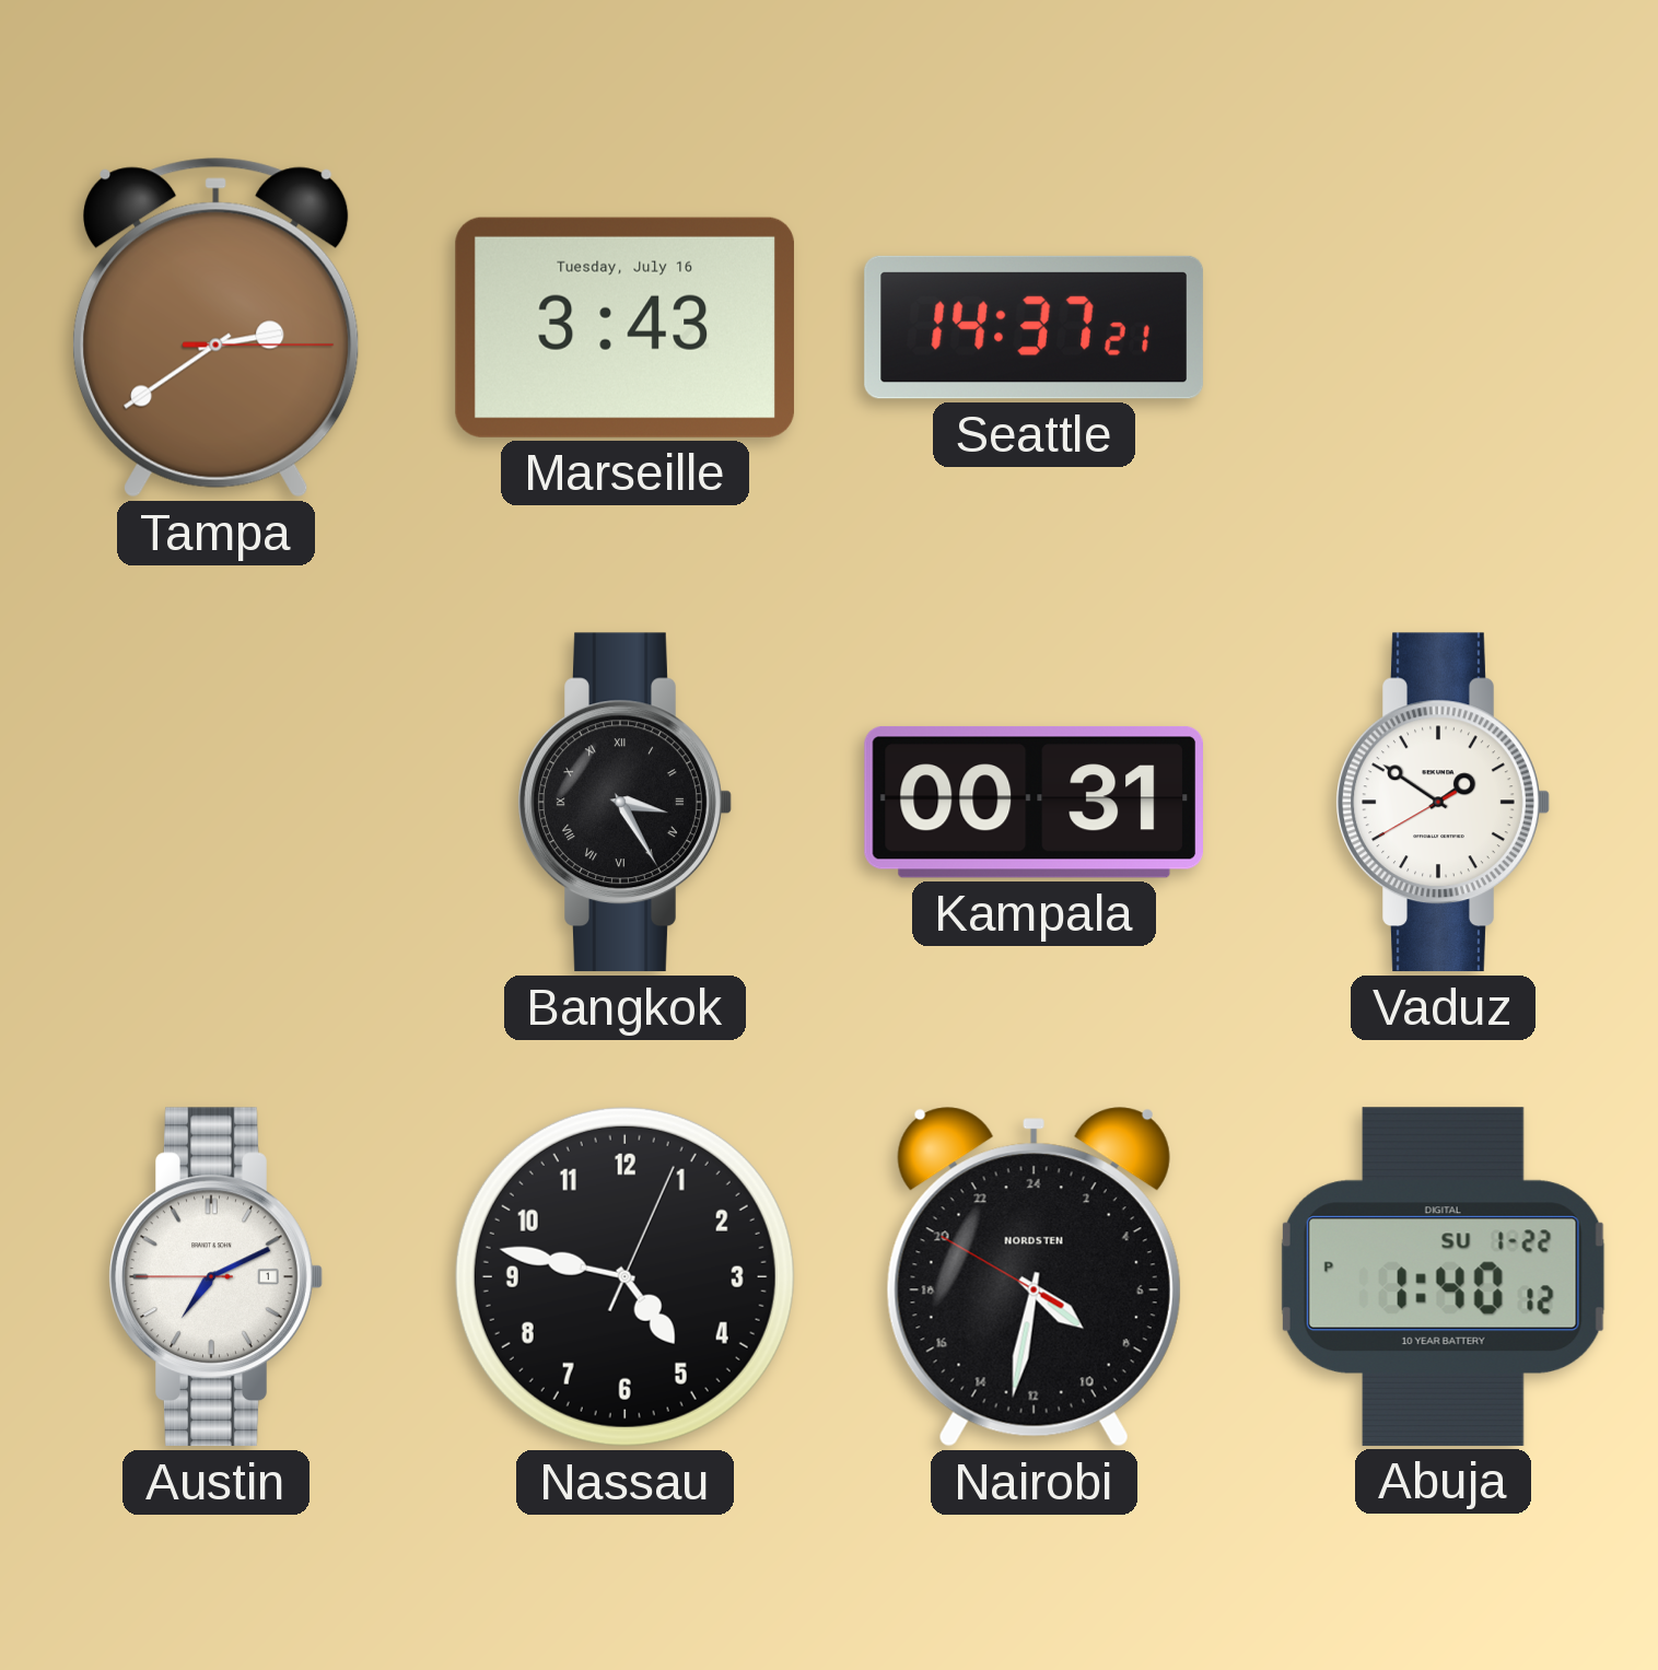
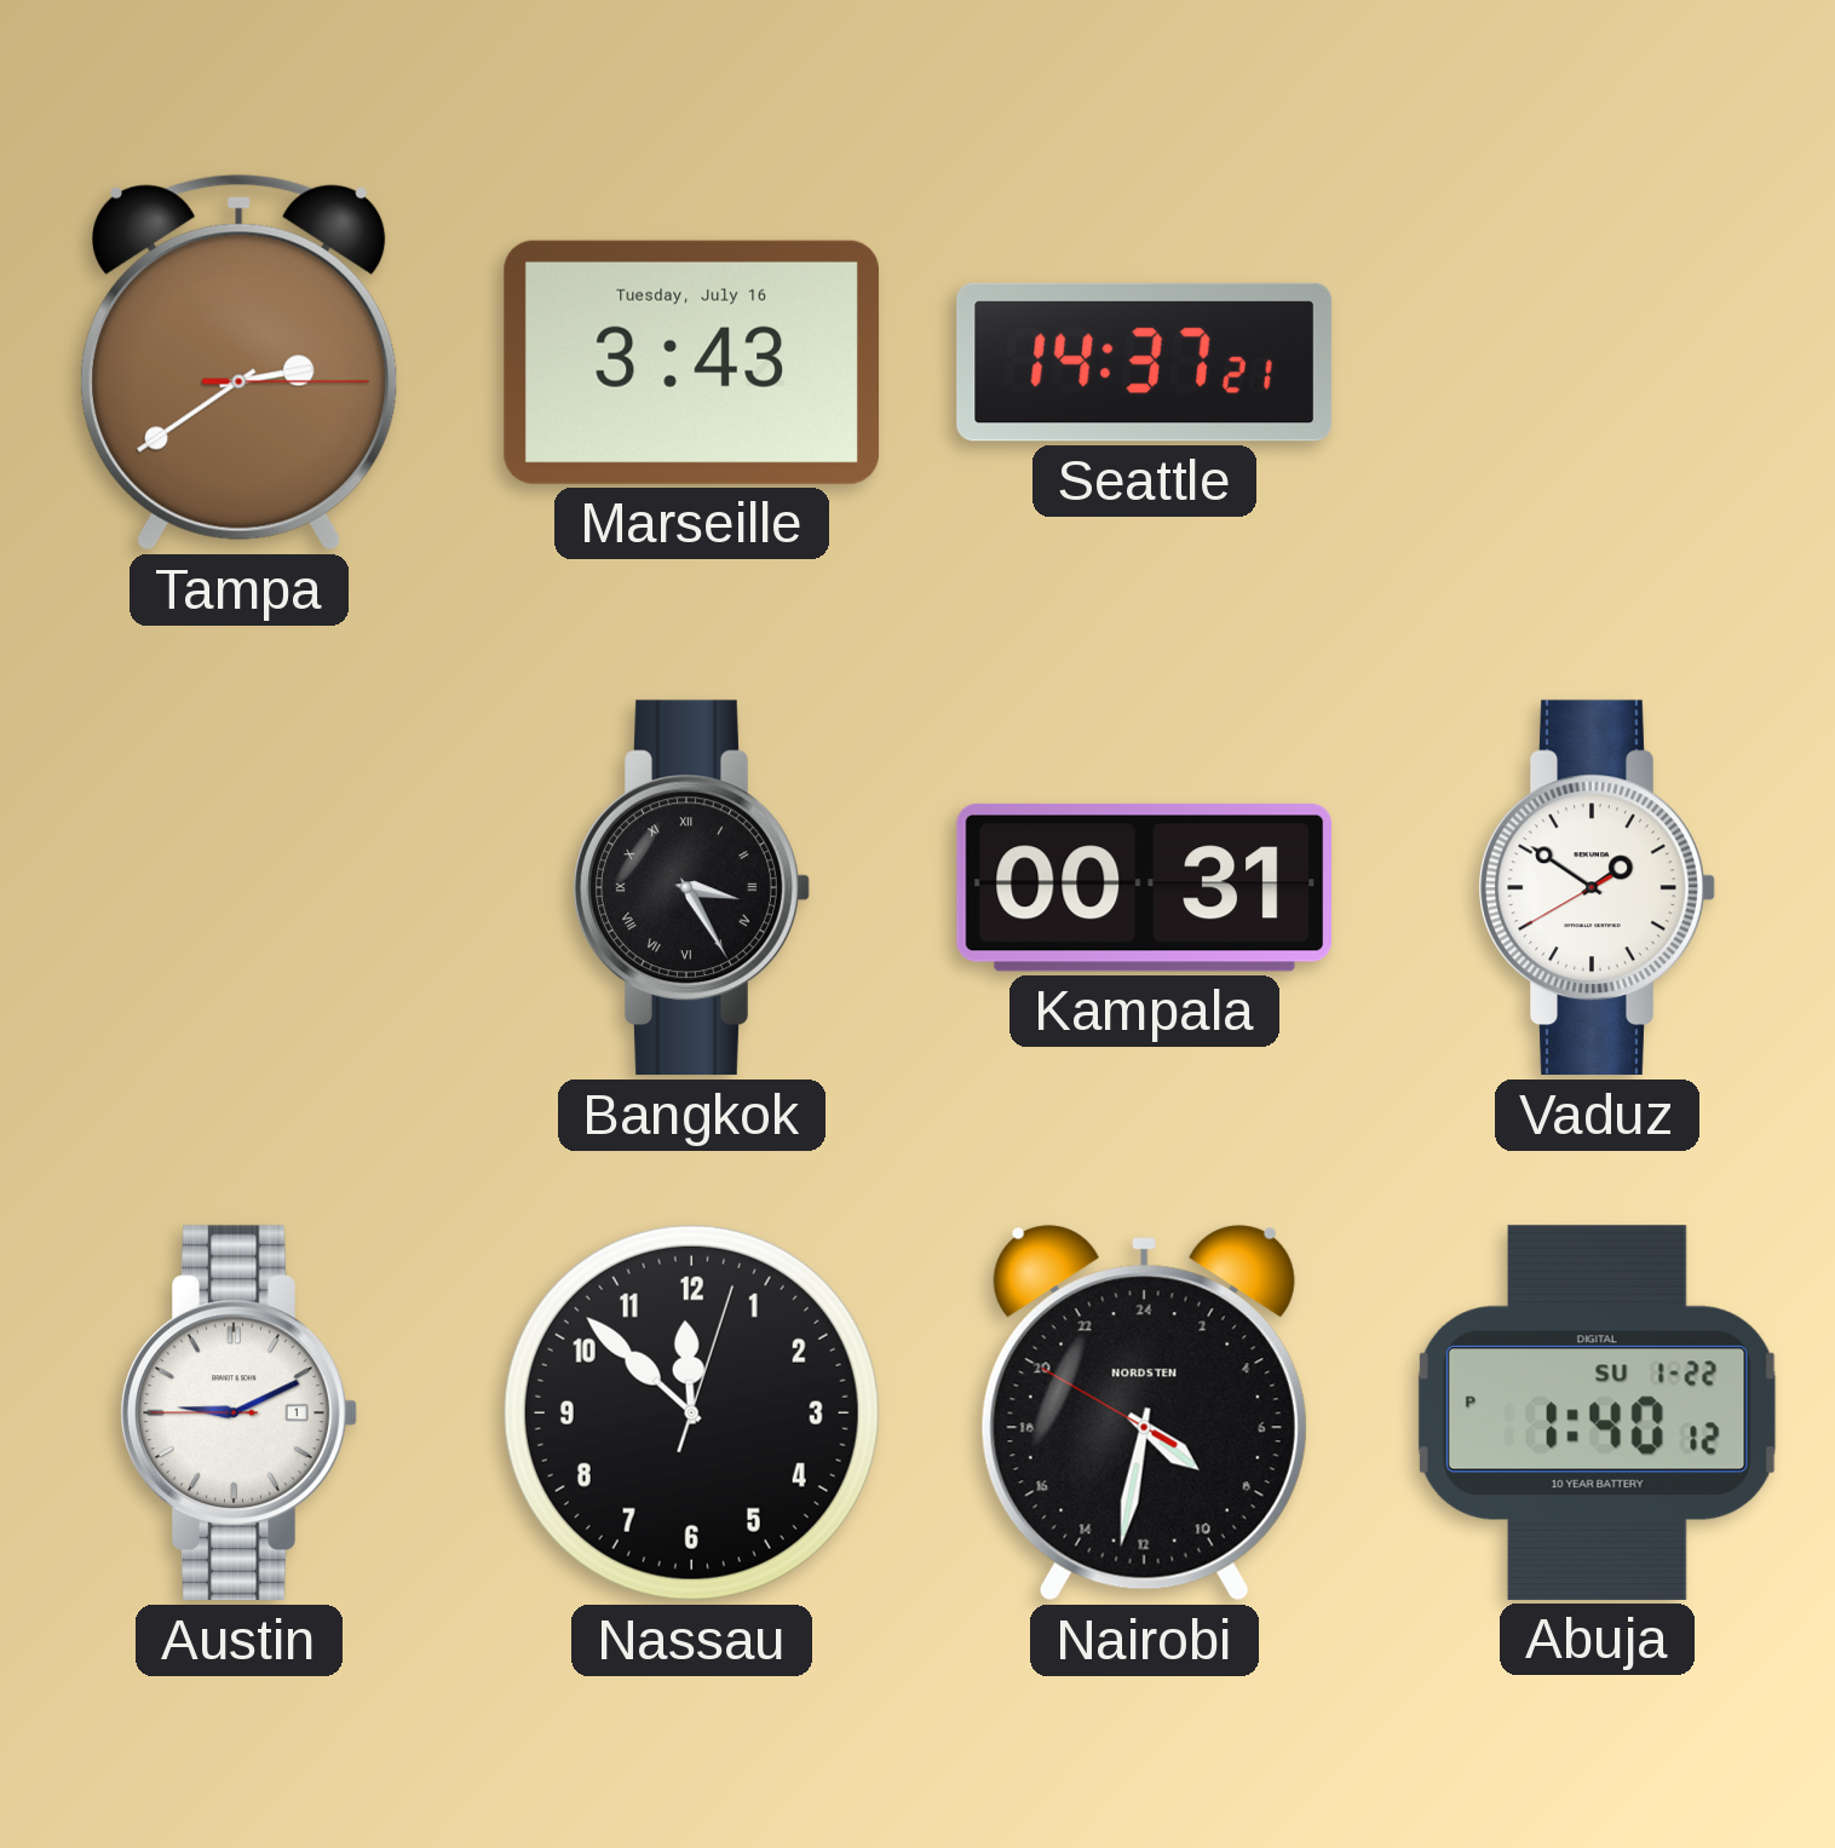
Austin: 7:10 -> 9:10 (238, 1414)
Nassau: 4:47 -> 11:52 (691, 1412)
